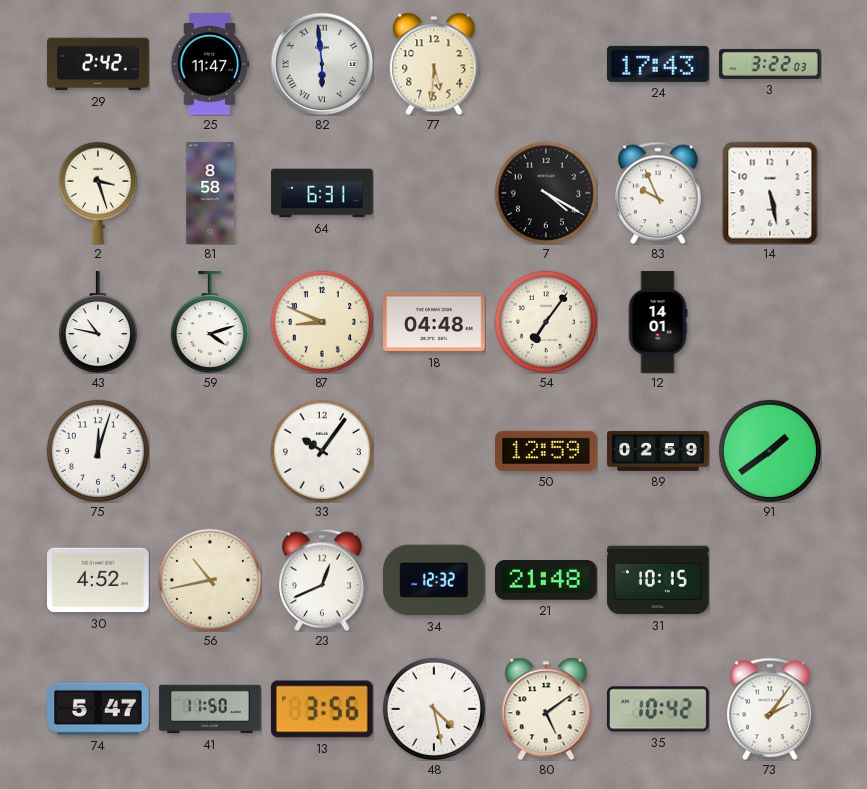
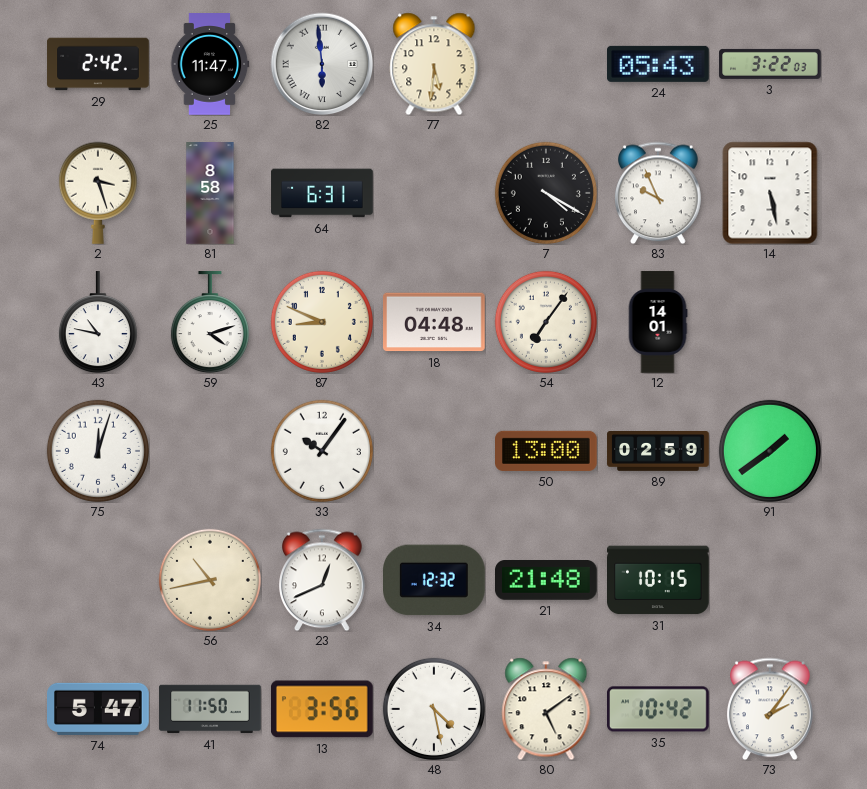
24: 17:43 -> 05:43 (659, 64)
50: 12:59 -> 13:00 (547, 451)
30: 4:52 -> none (99, 580)
